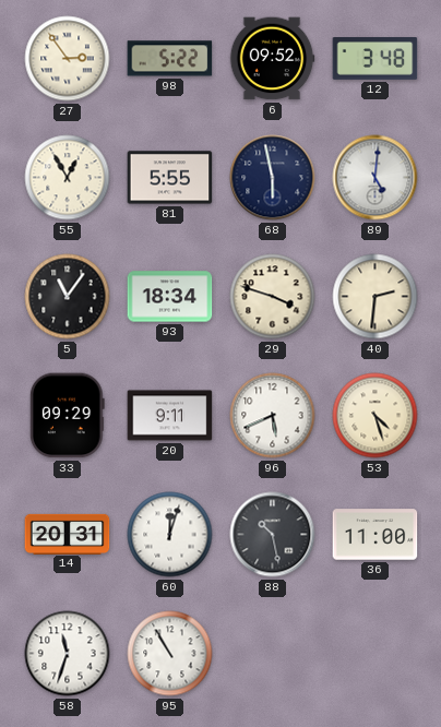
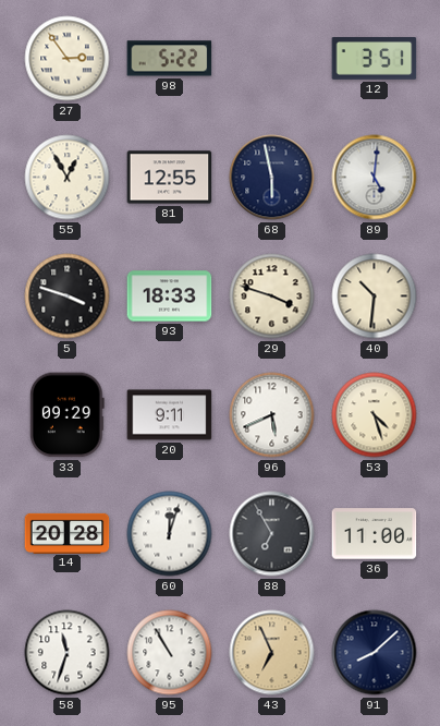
6: 09:52 -> none (272, 59)
12: 3:48 -> 3:51 (375, 59)
81: 5:55 -> 12:55 (170, 178)
5: 11:06 -> 3:48 (68, 297)
93: 18:34 -> 18:33 (170, 297)
40: 2:31 -> 10:31 (375, 297)
14: 20:31 -> 20:28 (68, 533)
88: 10:28 -> 6:55 (272, 534)
43: none -> 6:56 (272, 653)
91: none -> 8:08 (375, 653)
